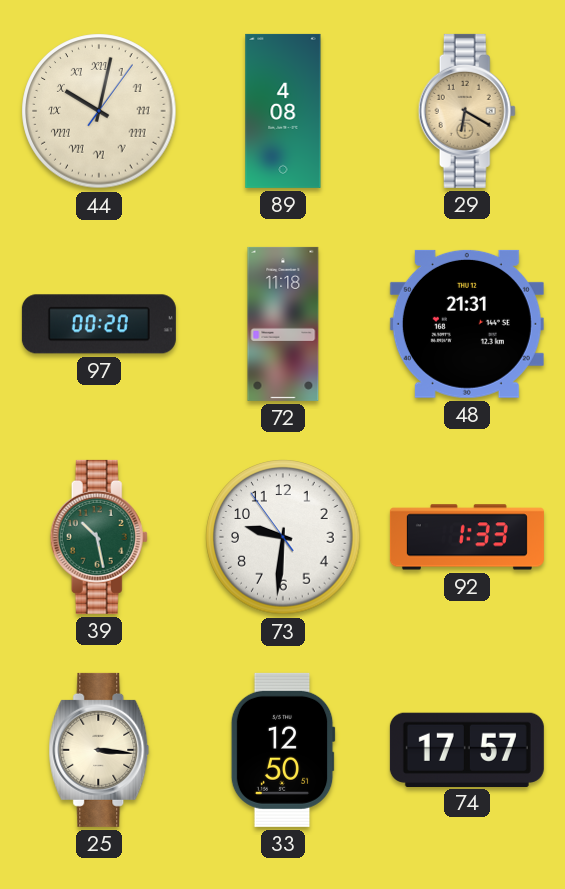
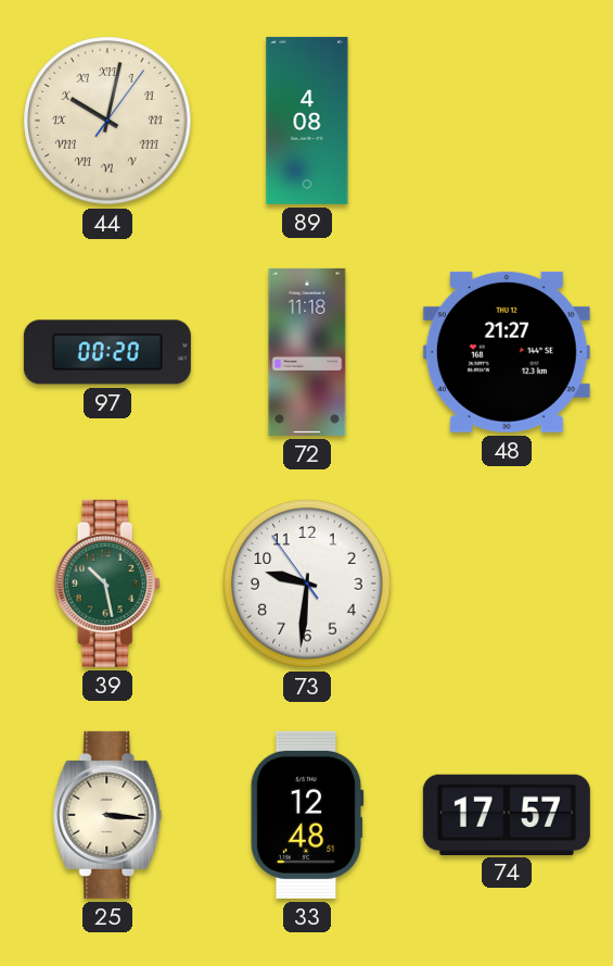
29: 6:20 -> none (467, 111)
48: 21:31 -> 21:27 (507, 352)
92: 1:33 -> none (467, 537)
33: 12:50 -> 12:48 (307, 815)
